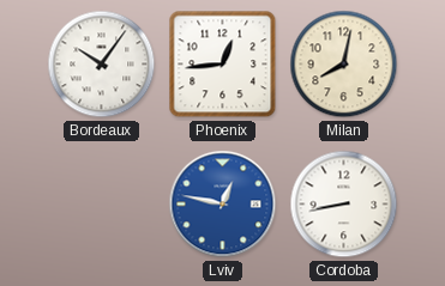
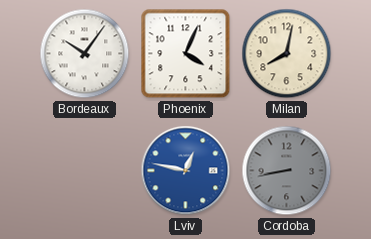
Phoenix: 12:44 -> 4:04 (186, 54)
Cordoba dial: white -> grey (287, 171)
